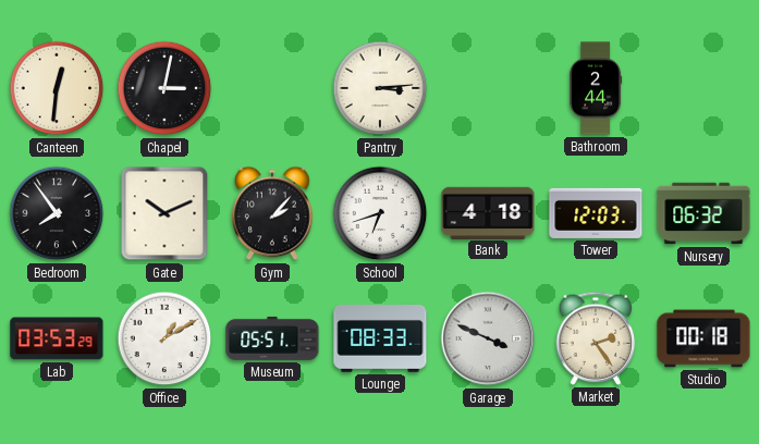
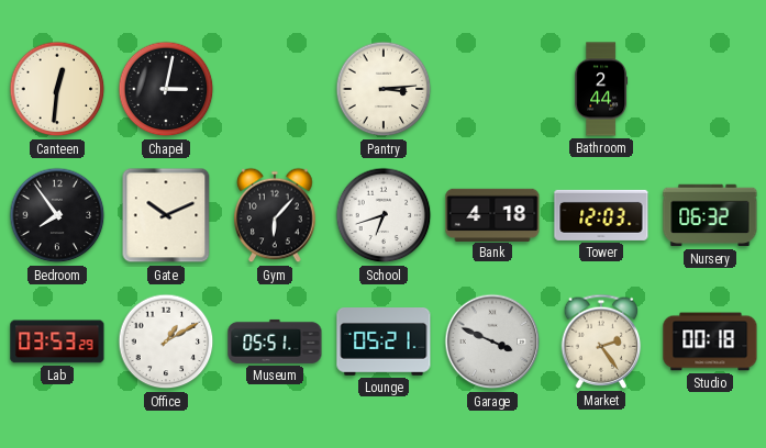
Gym: 2:07 -> 6:07 (275, 215)
Lounge: 08:33 -> 05:21 (384, 343)
